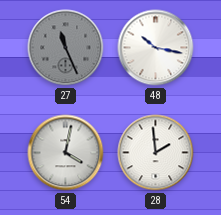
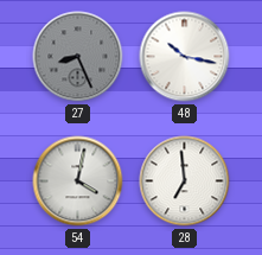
27: 11:26 -> 8:26 (78, 57)
28: 1:59 -> 6:59 (185, 181)
